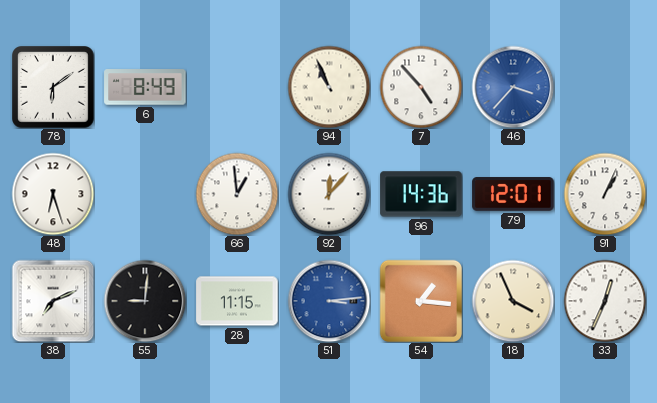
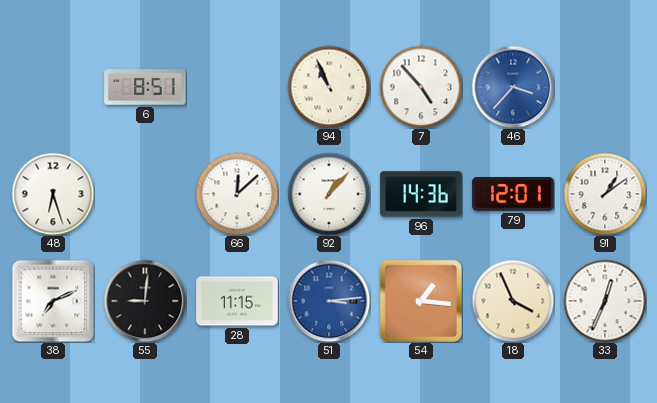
78: 6:09 -> none (54, 88)
6: 8:49 -> 8:51 (145, 87)
66: 12:59 -> 12:08 (237, 194)
92: 12:07 -> 1:07 (329, 194)
91: 1:04 -> 1:09 (605, 194)
